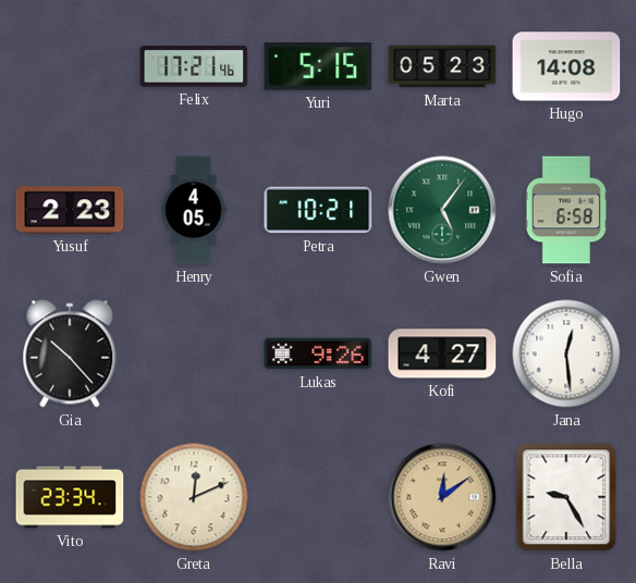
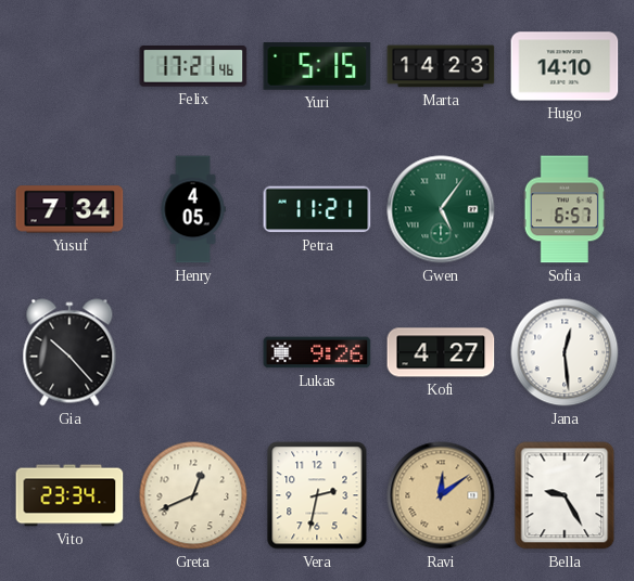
Marta: 05:23 -> 14:23 (441, 66)
Hugo: 14:08 -> 14:10 (565, 66)
Yusuf: 2:23 -> 7:34 (69, 209)
Petra: 10:21 -> 11:21 (317, 209)
Sofia: 6:58 -> 6:57 (565, 209)
Greta: 12:11 -> 12:41 (193, 495)
Vera: none -> 2:32 (317, 495)
